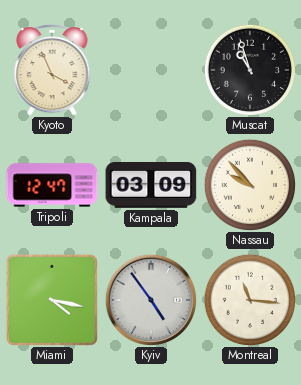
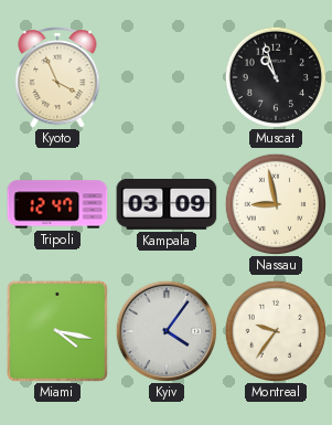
Nassau: 9:53 -> 8:58 (275, 203)
Kyiv: 4:54 -> 4:06 (167, 331)
Montreal: 11:16 -> 9:36 (275, 330)
